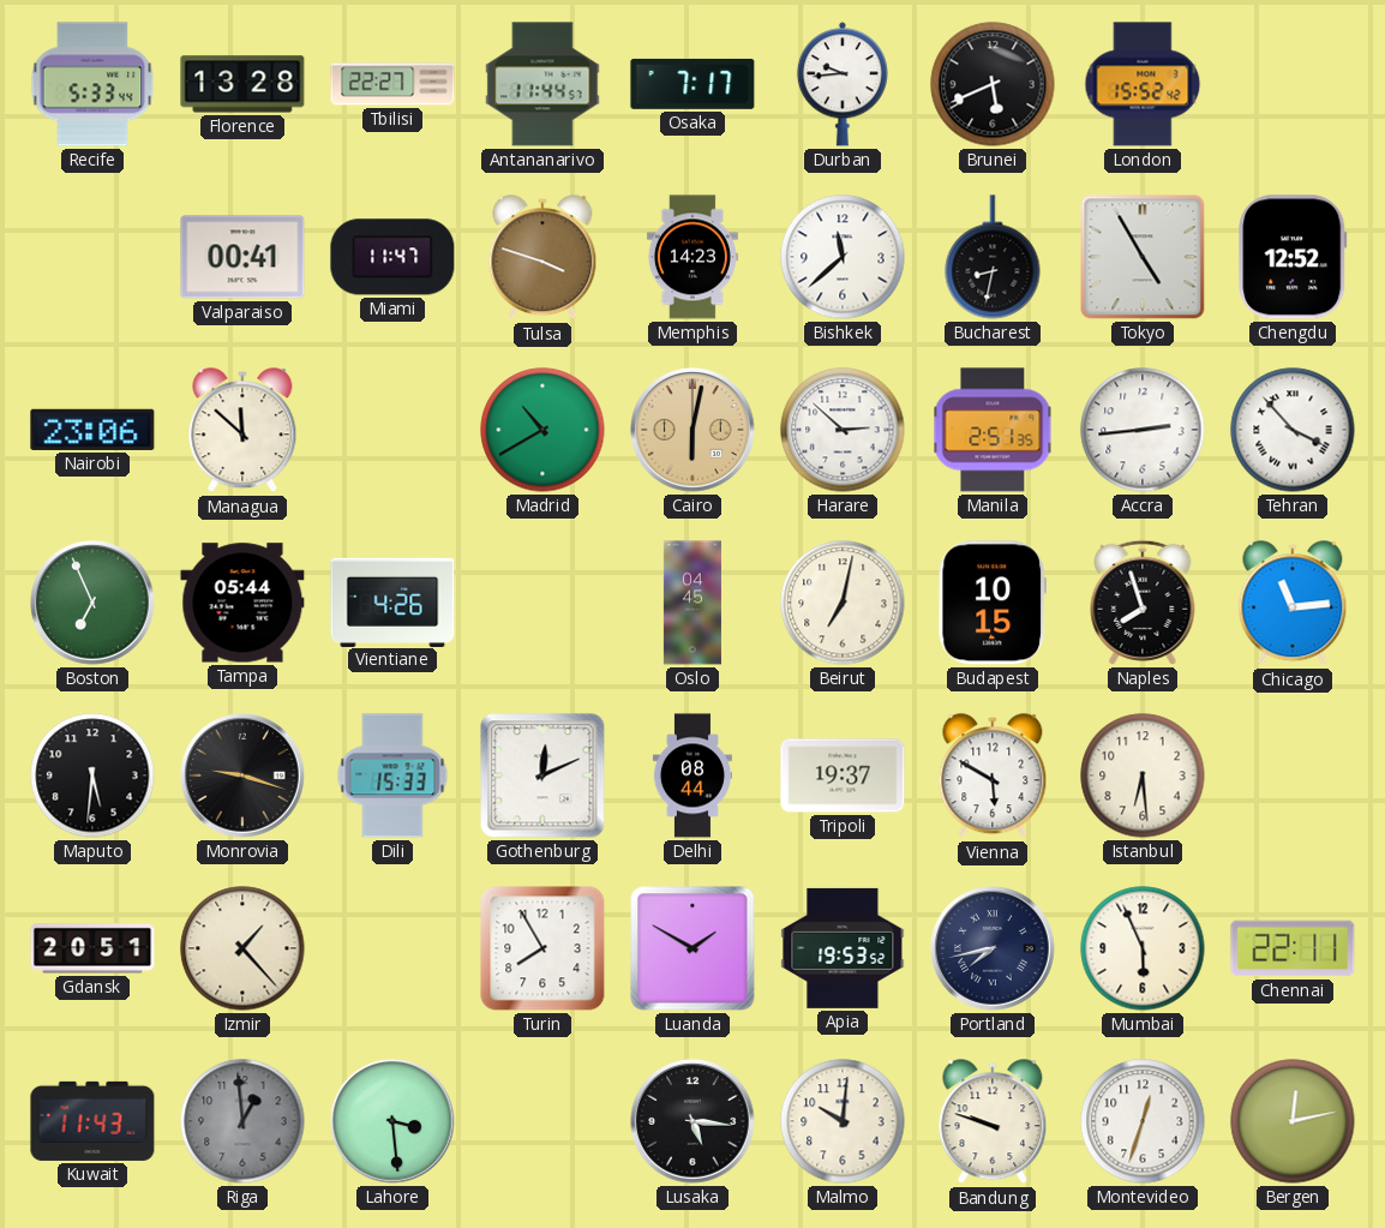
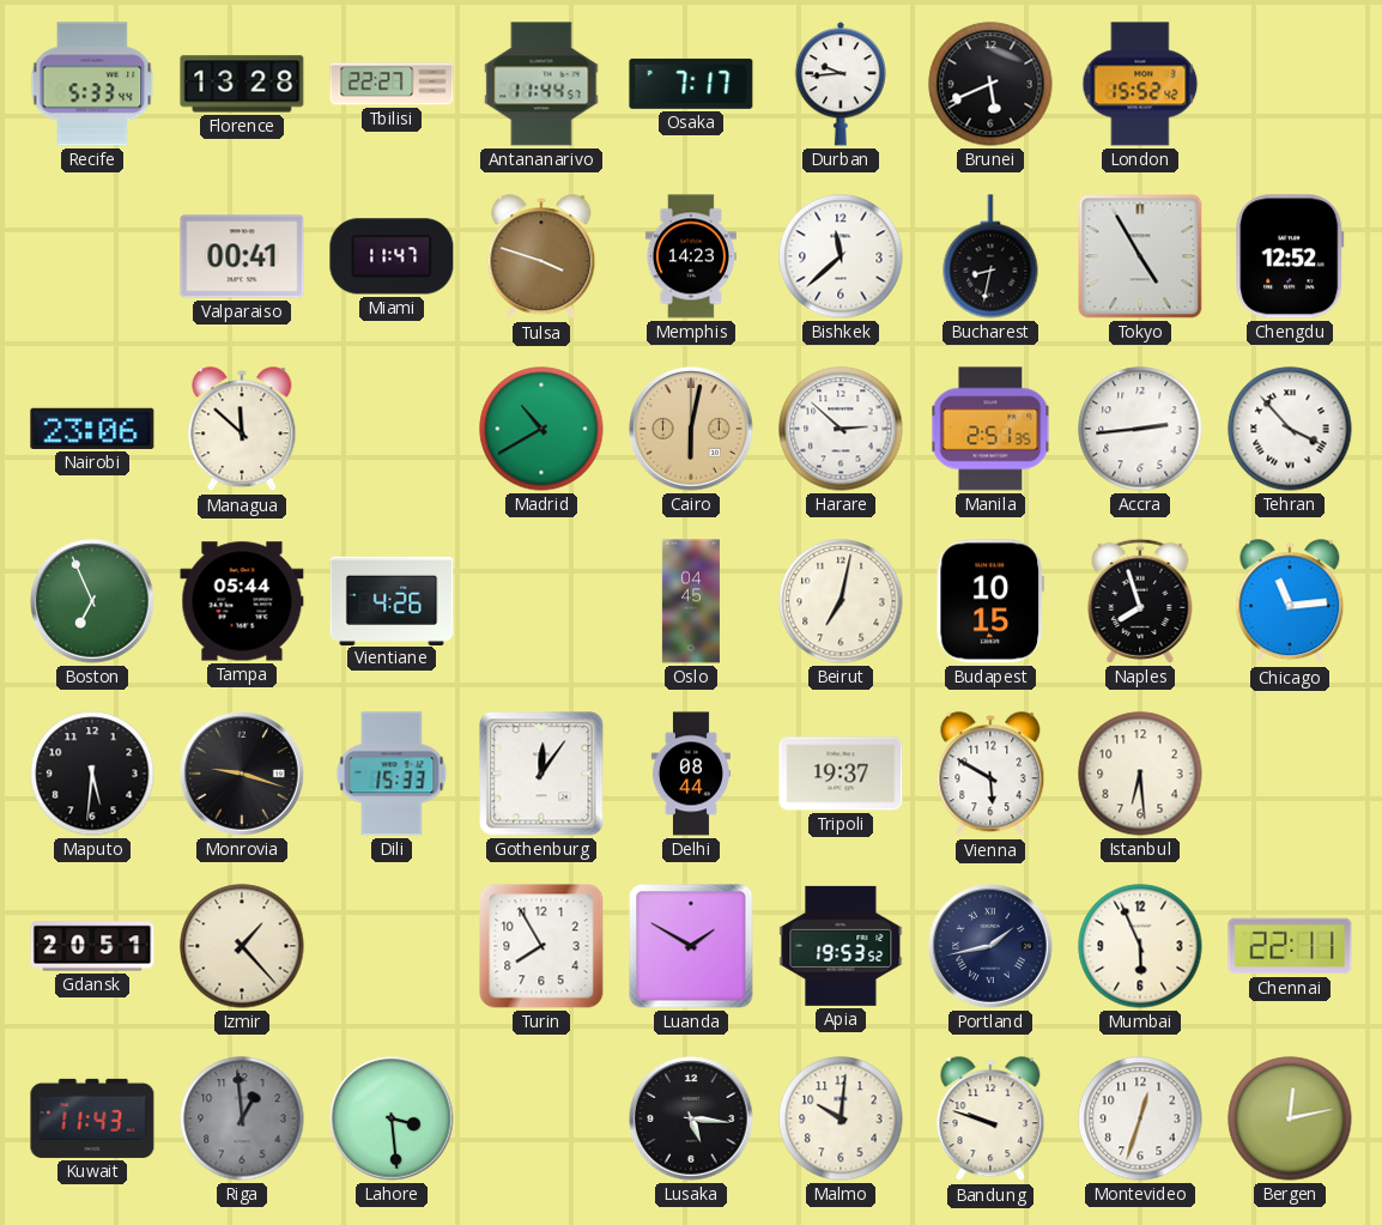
Gothenburg: 12:11 -> 12:06 (541, 774)
Portland: 7:43 -> 1:43 (990, 946)
